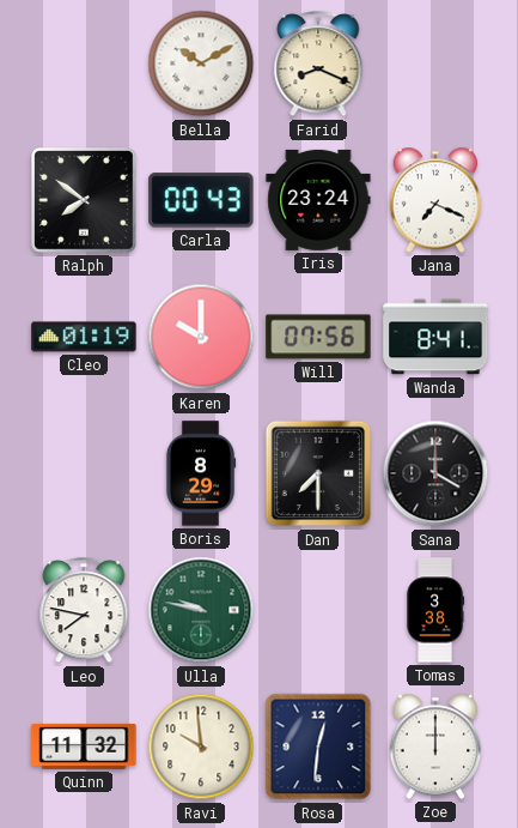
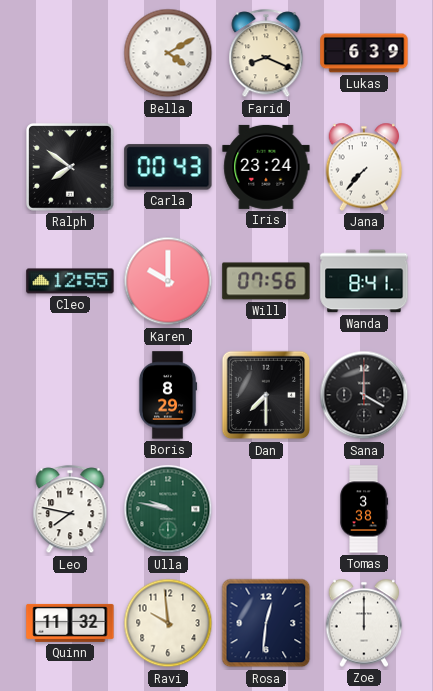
Bella: 10:10 -> 4:10 (168, 53)
Lukas: none -> 6:39 (364, 53)
Jana: 7:19 -> 7:37 (364, 167)
Cleo: 01:19 -> 12:55 (70, 281)
